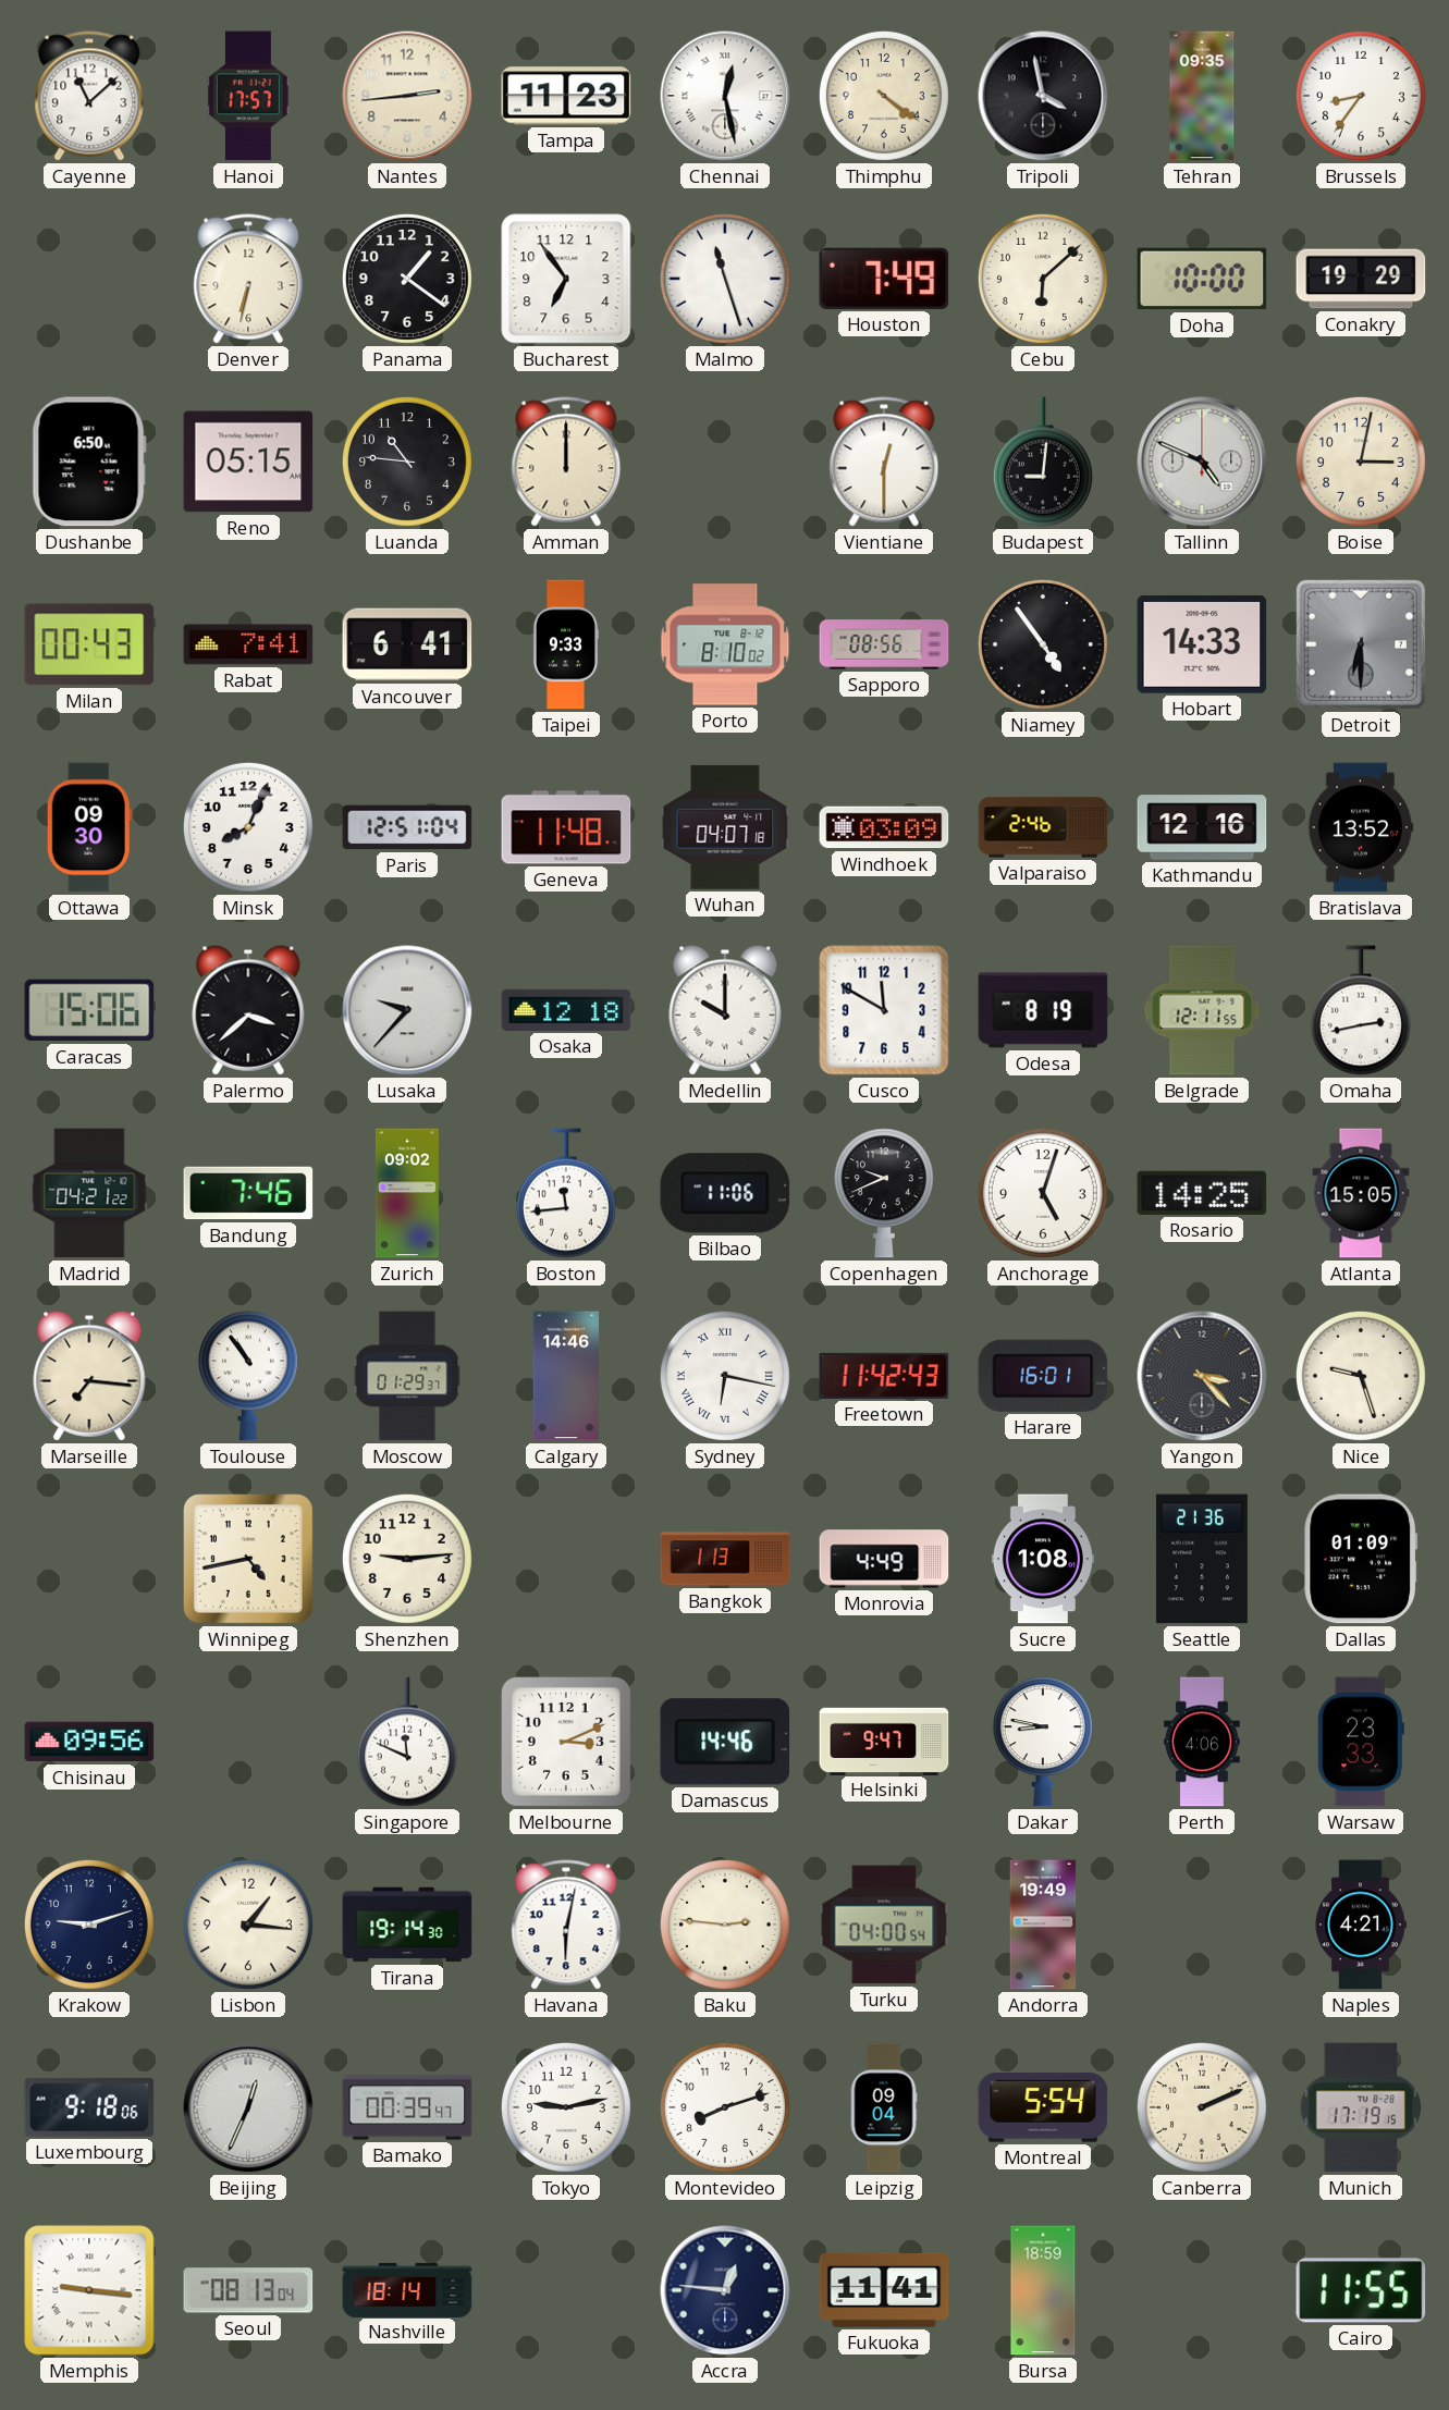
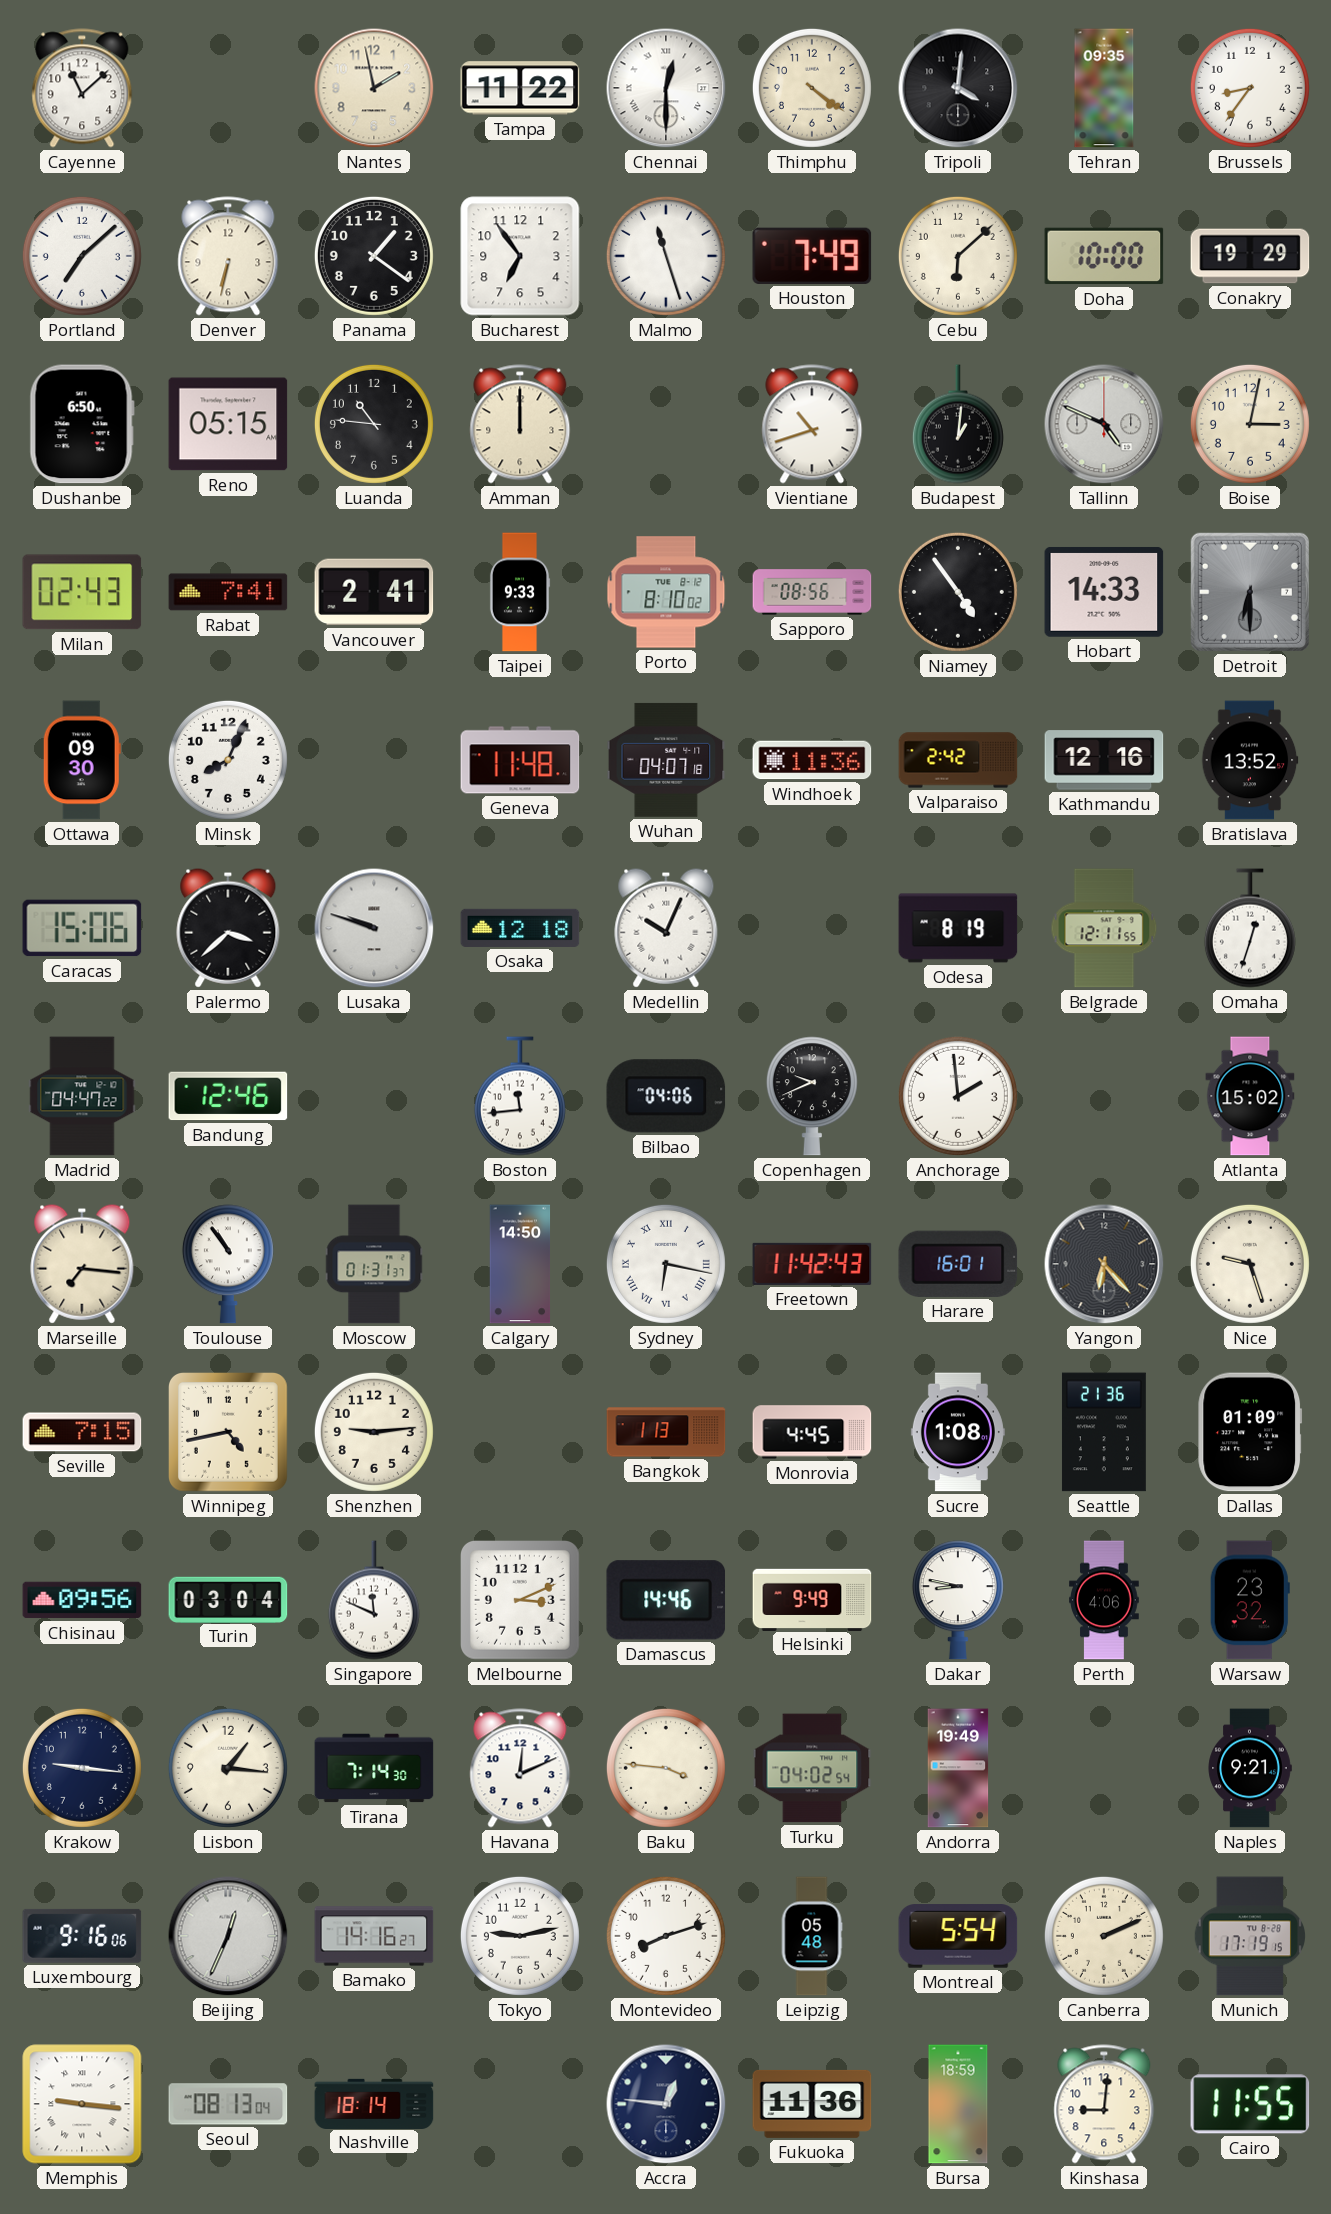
Hanoi: 17:57 -> none (248, 96)
Nantes: 2:44 -> 1:58 (374, 88)
Tampa: 11:23 -> 11:22 (520, 88)
Chennai: 12:28 -> 12:30 (666, 88)
Tripoli: 3:58 -> 4:01 (958, 88)
Portland: none -> 7:08 (82, 256)
Vientiane: 12:30 -> 10:42 (812, 424)
Budapest: 9:01 -> 1:01 (958, 424)
Milan: 00:43 -> 02:43 (82, 592)
Vancouver: 6:41 -> 2:41 (374, 592)
Paris: 12:51 -> none (407, 827)
Windhoek: 03:09 -> 11:36 (812, 760)
Valparaiso: 2:46 -> 2:42 (958, 760)
Lusaka: 9:37 -> 9:48 (374, 928)
Medellin: 10:00 -> 10:04 (666, 928)
Cusco: 11:50 -> none (884, 1010)
Omaha: 2:43 -> 12:33 (1250, 928)
Madrid: 04:21 -> 04:47 (82, 1096)
Bandung: 7:46 -> 12:46 (228, 1096)
Zurich: 09:02 -> none (407, 1193)
Bilbao: 11:06 -> 04:06 (666, 1096)
Anchorage: 5:03 -> 1:59 (958, 1096)
Rosario: 14:25 -> none (1202, 1193)
Atlanta: 15:05 -> 15:02 (1250, 1096)
Moscow: 01:29 -> 01:31 (374, 1264)
Calgary: 14:46 -> 14:50 (520, 1264)
Yangon: 3:23 -> 6:23 (1104, 1264)
Seville: none -> 7:15 (82, 1432)
Monrovia: 4:49 -> 4:45 (812, 1432)
Turin: none -> 03:04 (228, 1599)
Helsinki: 9:47 -> 9:49 (812, 1599)
Warsaw: 23:33 -> 23:32 (1250, 1600)
Krakow: 9:12 -> 9:16 (82, 1768)
Tirana: 19:14 -> 7:14 (374, 1768)
Havana: 6:02 -> 12:11 (520, 1768)
Baku: 2:46 -> 3:46 (666, 1768)
Turku: 04:00 -> 04:02 (812, 1768)
Naples: 4:21 -> 9:21 (1250, 1768)
Luxembourg: 9:18 -> 9:16 (82, 1936)
Bamako: 00:39 -> 14:16 (374, 1936)
Leipzig: 09:04 -> 05:48 (812, 1936)
Fukuoka: 11:41 -> 11:36 (812, 2104)
Kinshasa: none -> 9:01 (1104, 2104)
